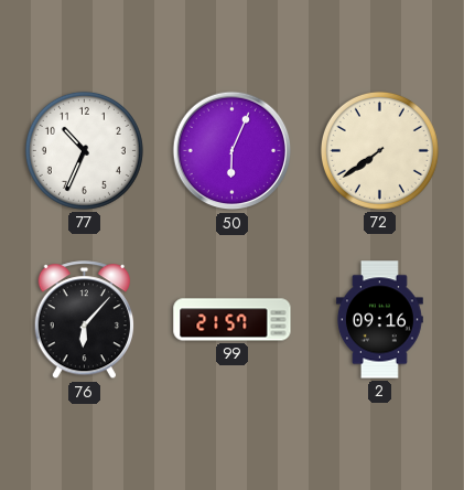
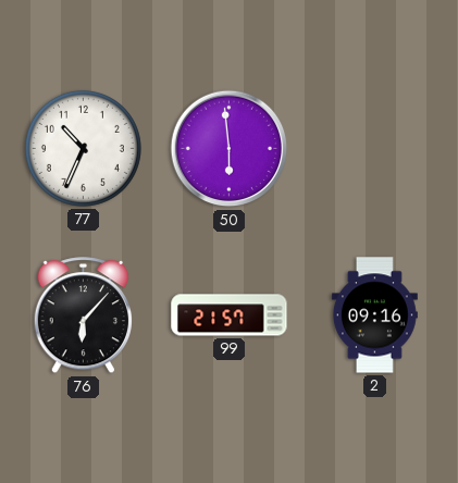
50: 6:04 -> 5:59 (230, 149)
72: 7:39 -> none (379, 150)
